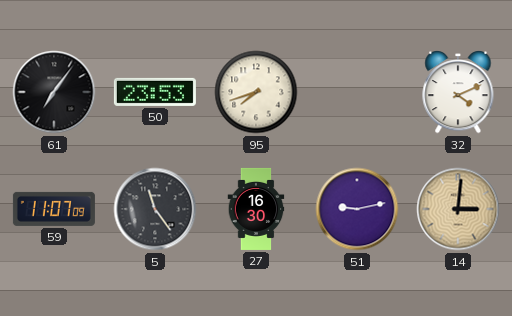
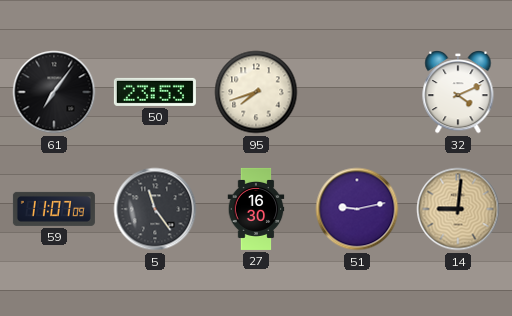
14: 3:01 -> 9:01 (458, 209)
